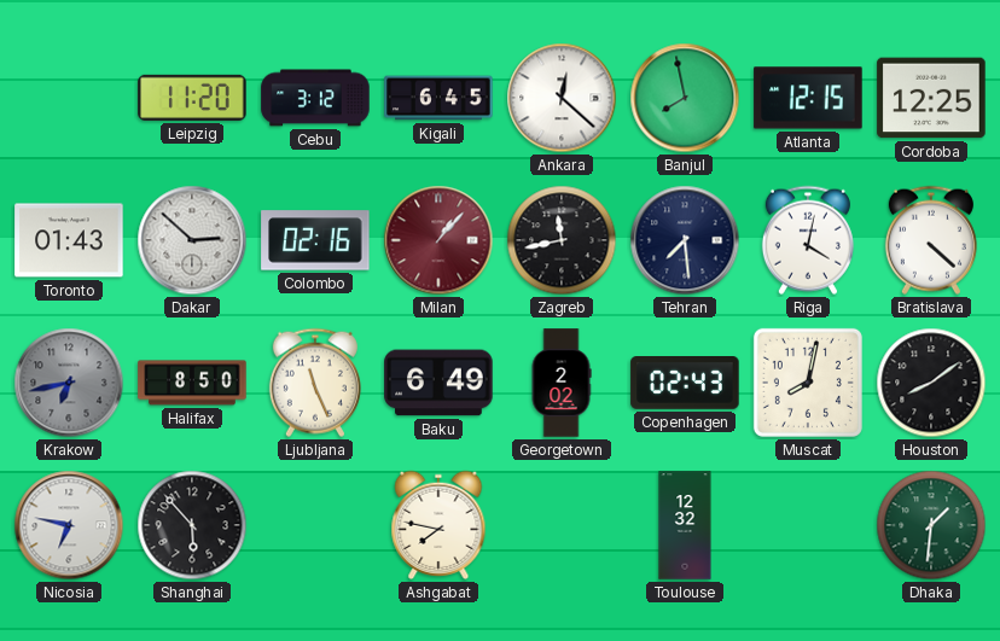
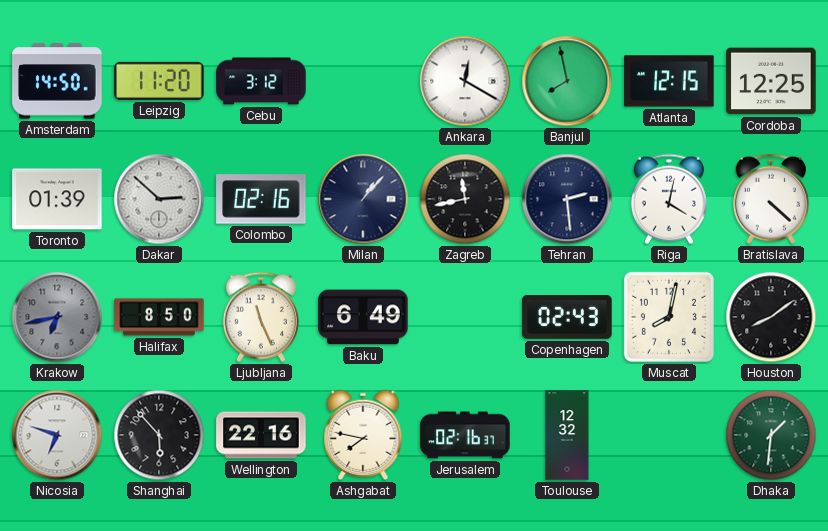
Amsterdam: none -> 14:50 (57, 81)
Kigali: 6:45 -> none (438, 98)
Ankara: 12:22 -> 12:20 (465, 81)
Toronto: 01:43 -> 01:39 (57, 199)
Milan dial: burgundy -> navy (363, 199)
Tehran: 7:29 -> 2:29 (567, 199)
Georgetown: 2:02 -> none (562, 383)
Nicosia: 6:47 -> 6:48 (57, 435)
Wellington: none -> 22:16 (261, 435)
Jerusalem: none -> 02:16 (465, 435)
